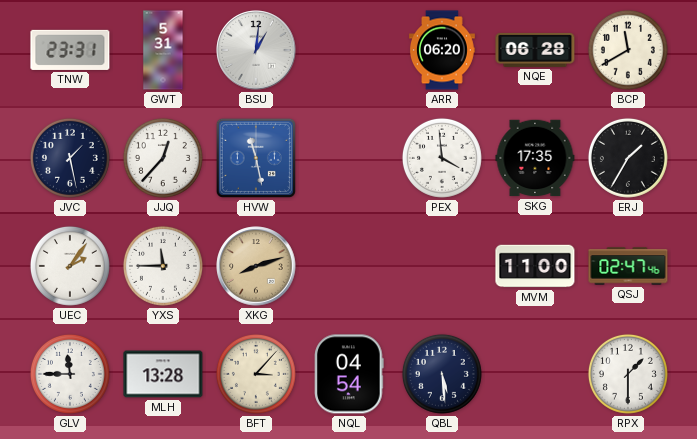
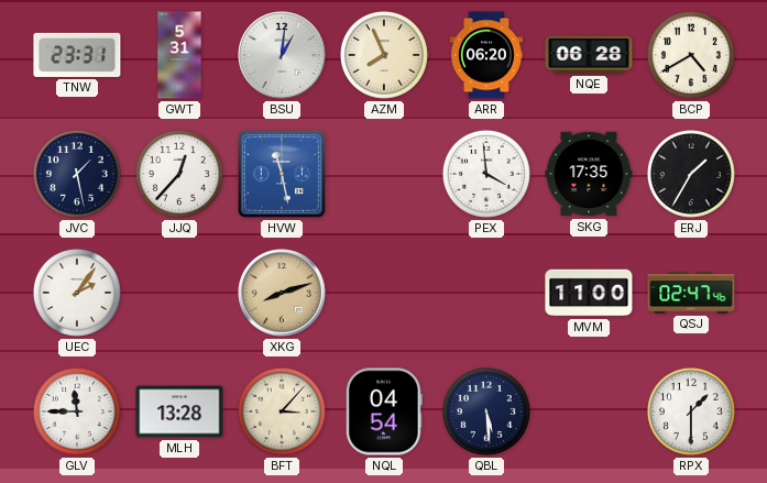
AZM: none -> 7:56 (384, 55)
BCP: 11:40 -> 4:40 (691, 55)
YXS: 11:45 -> none (163, 266)
